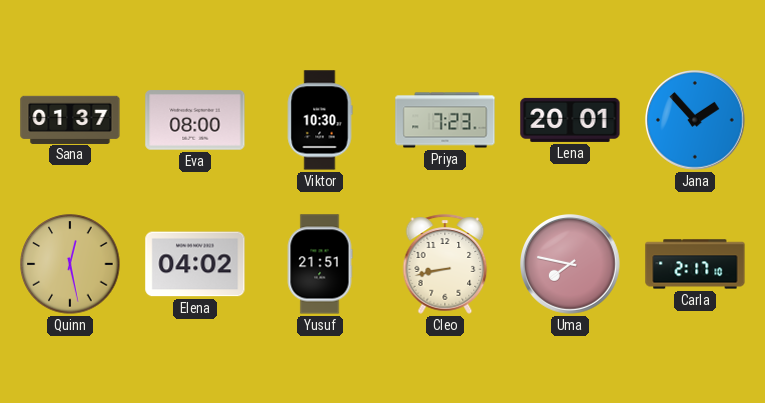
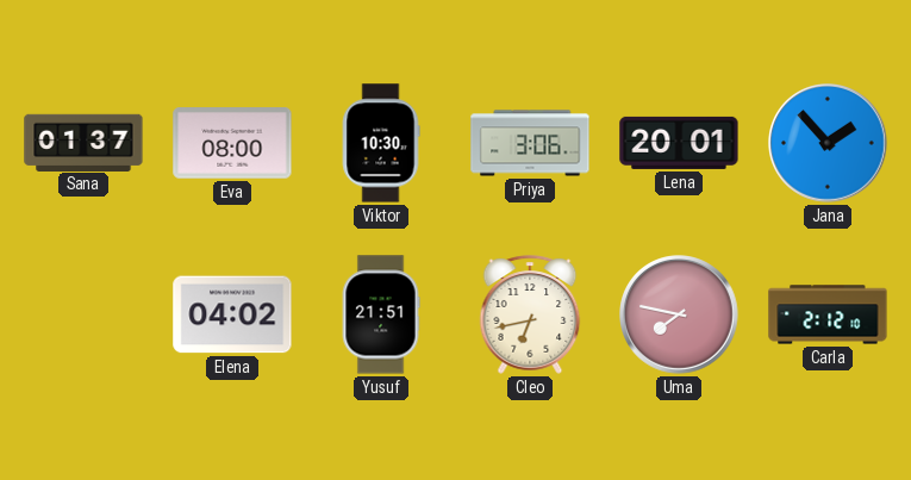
Priya: 7:23 -> 3:06 (530, 143)
Quinn: 12:28 -> none (70, 264)
Cleo: 8:43 -> 6:43 (530, 314)
Carla: 2:17 -> 2:12 (828, 314)
